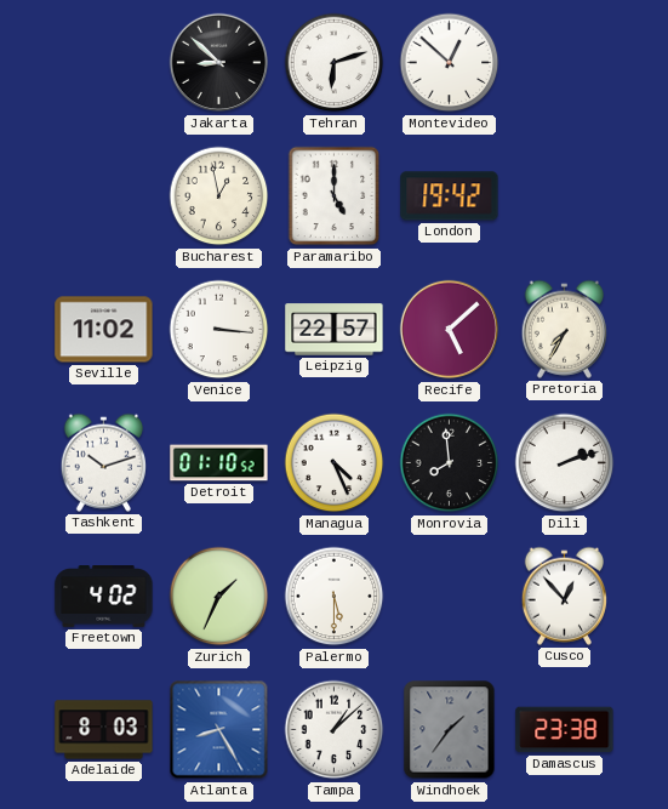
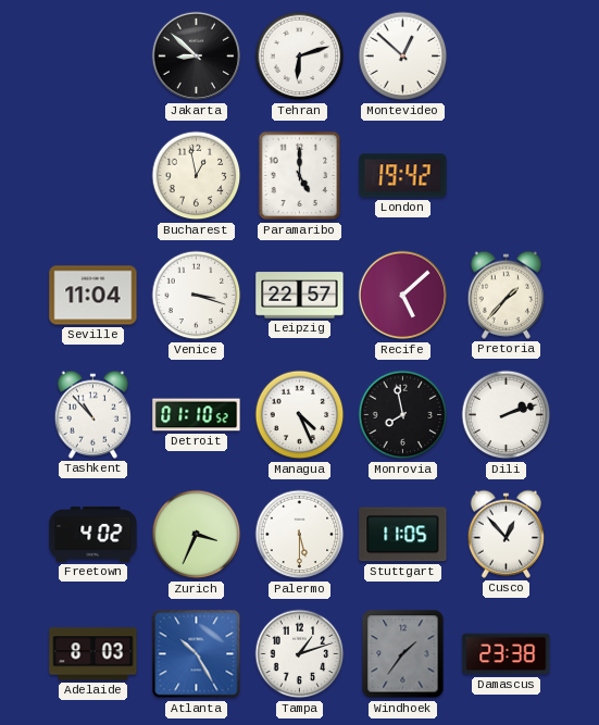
Seville: 11:02 -> 11:04 (93, 296)
Venice: 3:16 -> 3:18 (197, 296)
Pretoria: 7:35 -> 1:37 (506, 295)
Tashkent: 10:12 -> 10:53 (92, 414)
Monrovia: 7:59 -> 7:58 (403, 415)
Zurich: 1:34 -> 3:34 (197, 535)
Stuttgart: none -> 11:05 (403, 535)
Atlanta: 8:25 -> 10:25 (197, 654)
Tampa: 1:08 -> 1:12 (300, 654)
